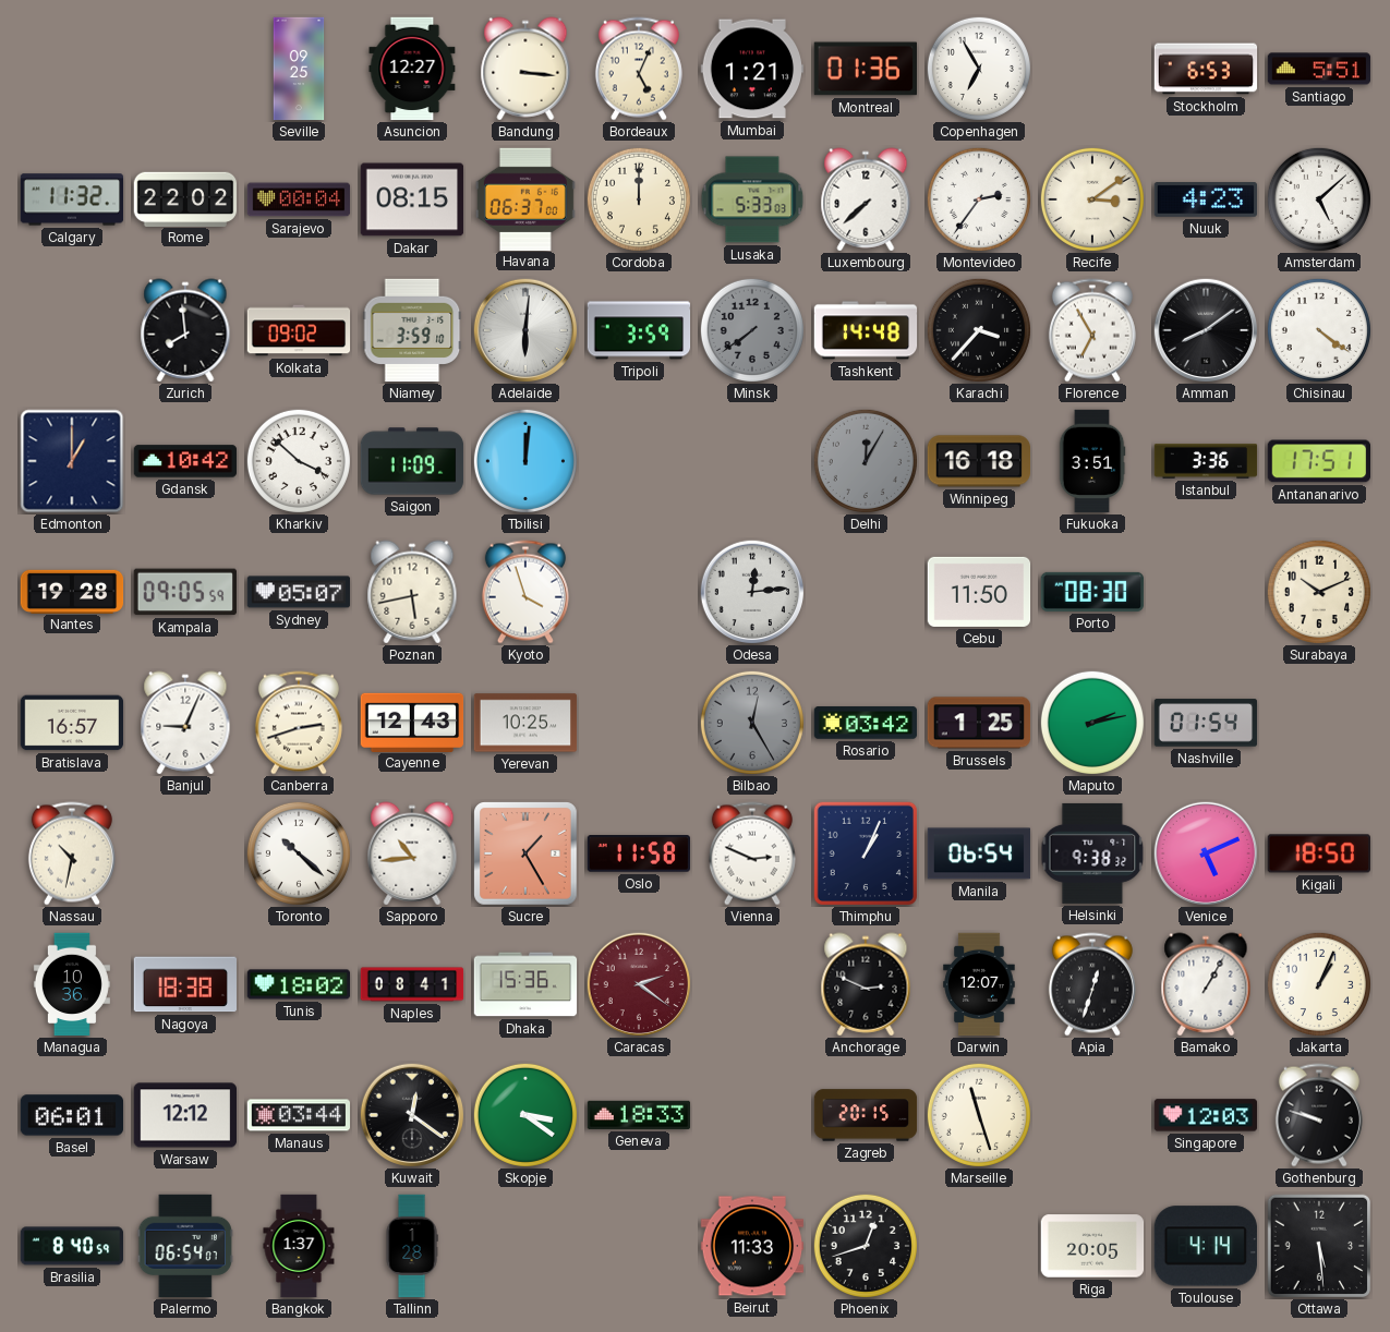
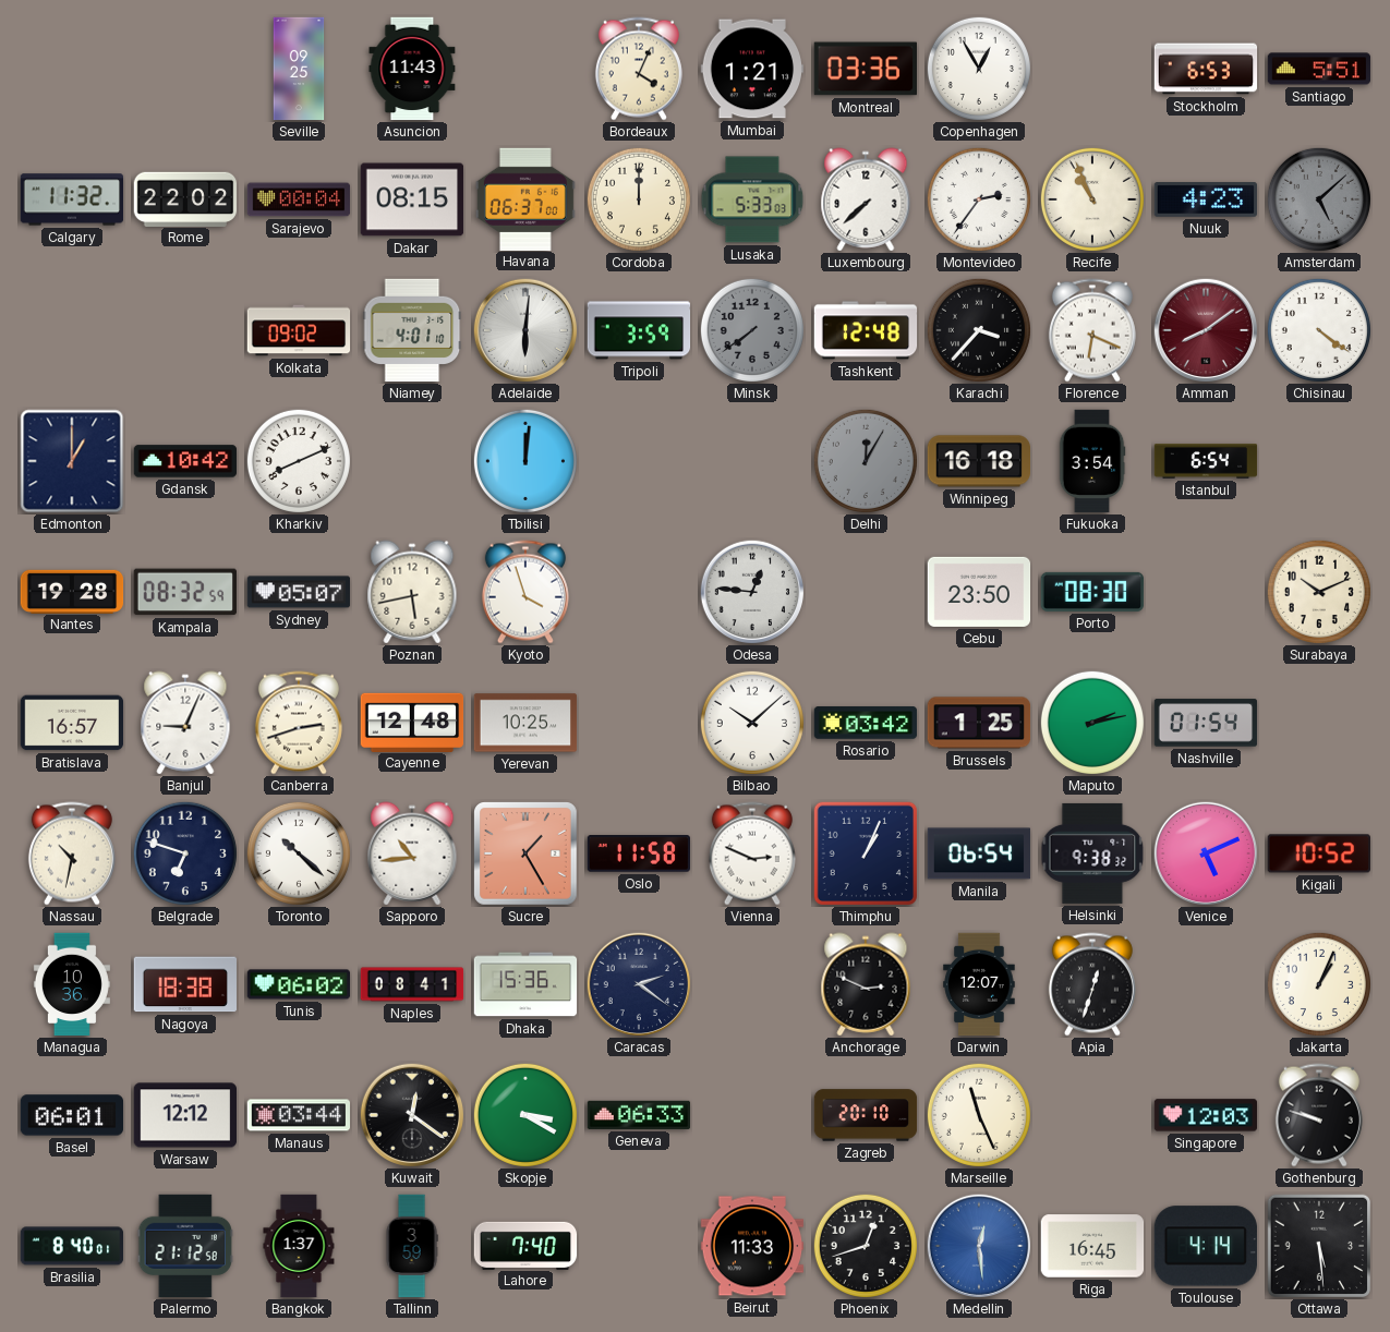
Asuncion: 12:27 -> 11:43 (412, 69)
Bandung: 3:16 -> none (525, 69)
Bordeaux: 5:04 -> 4:04 (639, 69)
Montreal: 01:36 -> 03:36 (865, 69)
Copenhagen: 6:55 -> 12:55 (979, 69)
Recife: 3:09 -> 10:56 (1092, 199)
Amsterdam dial: white -> grey (1319, 199)
Zurich: 7:59 -> none (185, 330)
Niamey: 3:59 -> 4:01 (412, 330)
Tashkent: 14:48 -> 12:48 (866, 330)
Florence: 6:55 -> 6:19 (1092, 330)
Amman dial: black -> burgundy (1205, 329)
Kharkiv: 3:52 -> 8:11 (299, 461)
Saigon: 11:09 -> none (412, 461)
Fukuoka: 3:51 -> 3:54 (1092, 461)
Istanbul: 3:36 -> 6:54 (1206, 461)
Antananarivo: 17:51 -> none (1318, 461)
Kampala: 09:05 -> 08:32 (185, 592)
Odesa: 12:14 -> 12:46 (751, 591)
Cebu: 11:50 -> 23:50 (979, 592)
Cayenne: 12:43 -> 12:48 (412, 722)
Bilbao: 12:25 -> 10:08 (752, 723)
Bilbao dial: grey -> white (752, 723)
Belgrade: none -> 6:48 (185, 853)
Kigali: 18:50 -> 10:52 (1319, 853)
Tunis: 18:02 -> 06:02 (299, 984)
Caracas dial: burgundy -> navy (638, 983)
Bamako: 1:05 -> none (1206, 984)
Skopje: 3:21 -> 3:20 (525, 1115)
Geneva: 18:33 -> 06:33 (639, 1115)
Zagreb: 20:15 -> 20:10 (866, 1115)
Marseille: 11:27 -> 11:26 (979, 1115)
Brasilia: 8:40:59 -> 8:40:01 (72, 1246)
Palermo: 06:54 -> 21:12 (185, 1246)
Tallinn: 1:28 -> 3:59 (412, 1246)
Lahore: none -> 7:40 (525, 1245)
Medellin: none -> 12:29 (978, 1245)
Riga: 20:05 -> 16:45 (1092, 1246)
